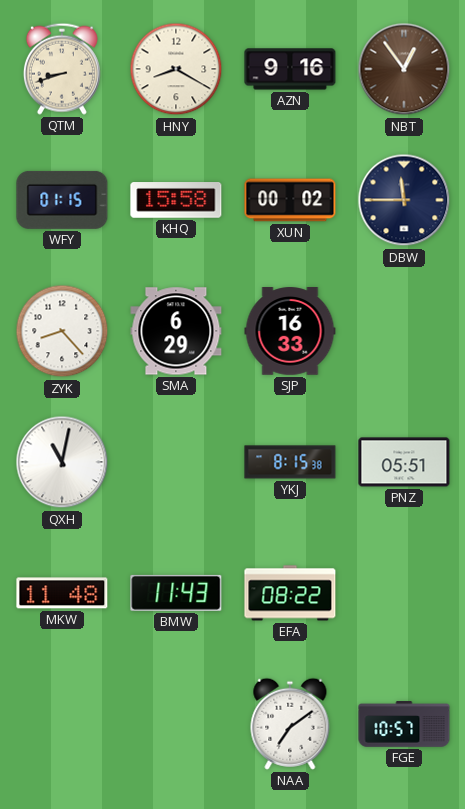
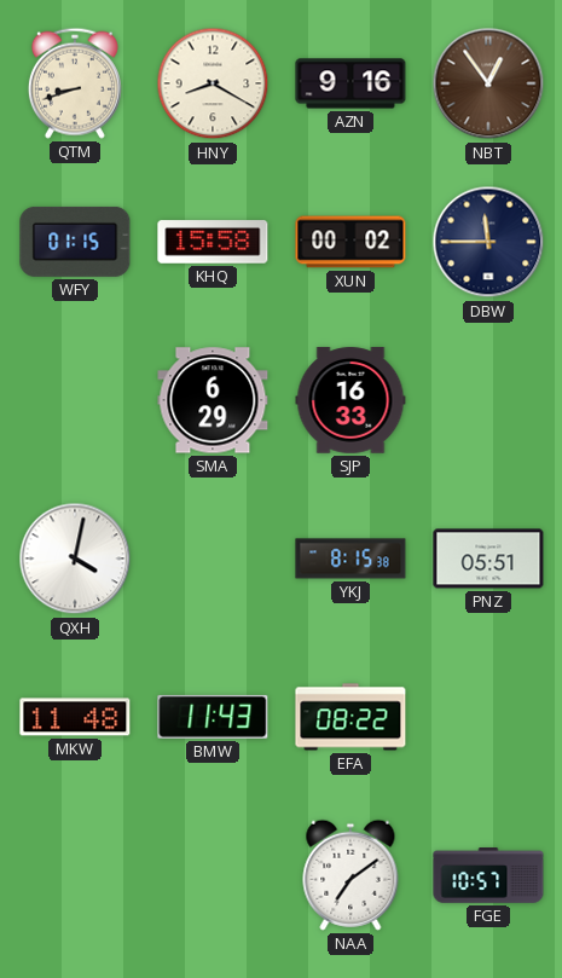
ZYK: 8:23 -> none (62, 331)
QXH: 11:02 -> 4:02 (75, 559)
